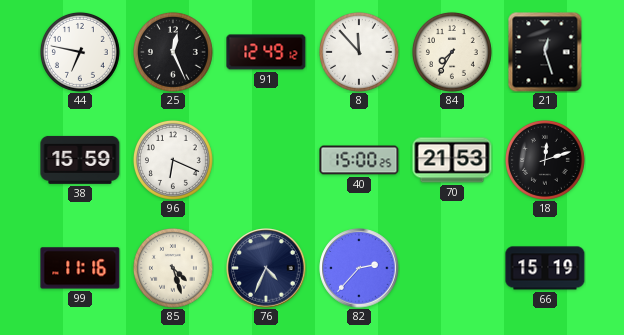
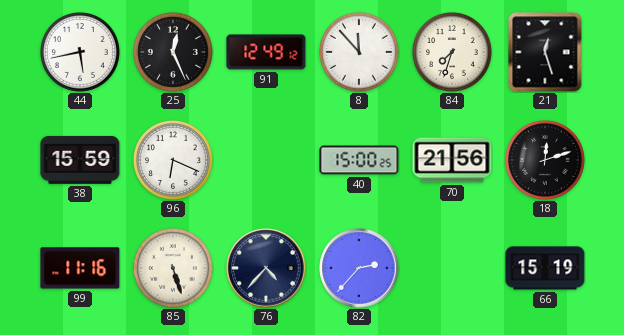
44: 6:47 -> 5:43 (80, 52)
84: 7:35 -> 7:33 (452, 52)
70: 21:53 -> 21:56 (452, 160)
85: 4:27 -> 5:27 (173, 268)
76: 4:34 -> 4:37 (266, 268)
